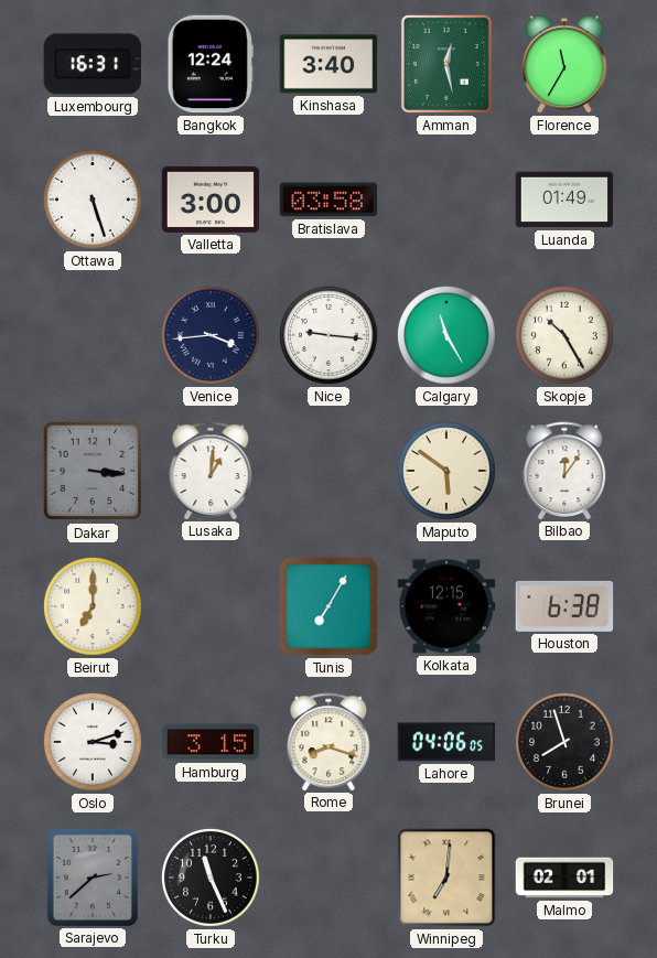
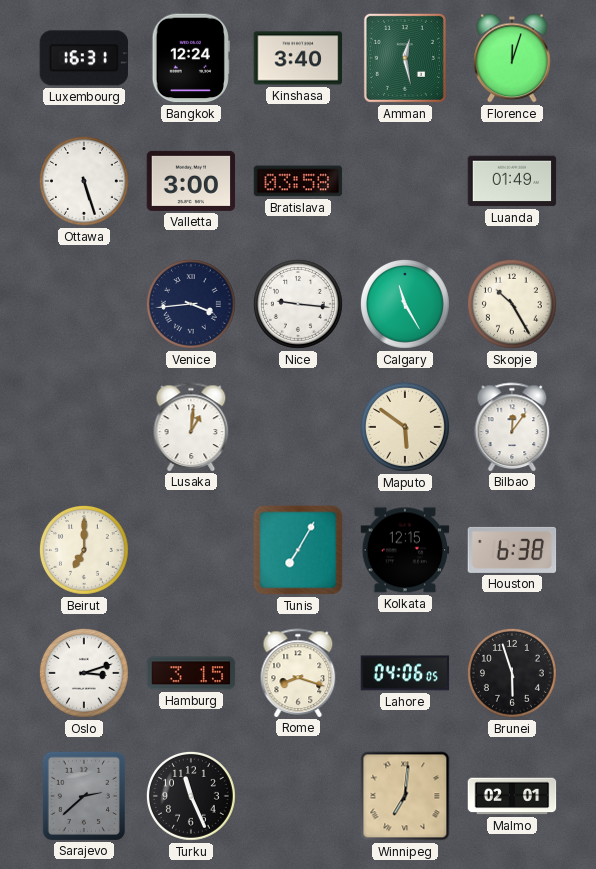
Florence: 11:35 -> 12:03 (513, 58)
Dakar: 3:16 -> none (93, 471)
Brunei: 7:57 -> 5:57 (512, 673)
